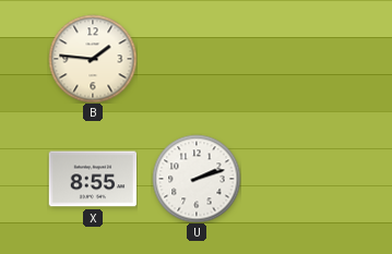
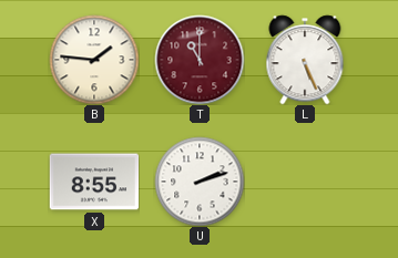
T: none -> 11:00 (200, 60)
L: none -> 5:26 (305, 60)
